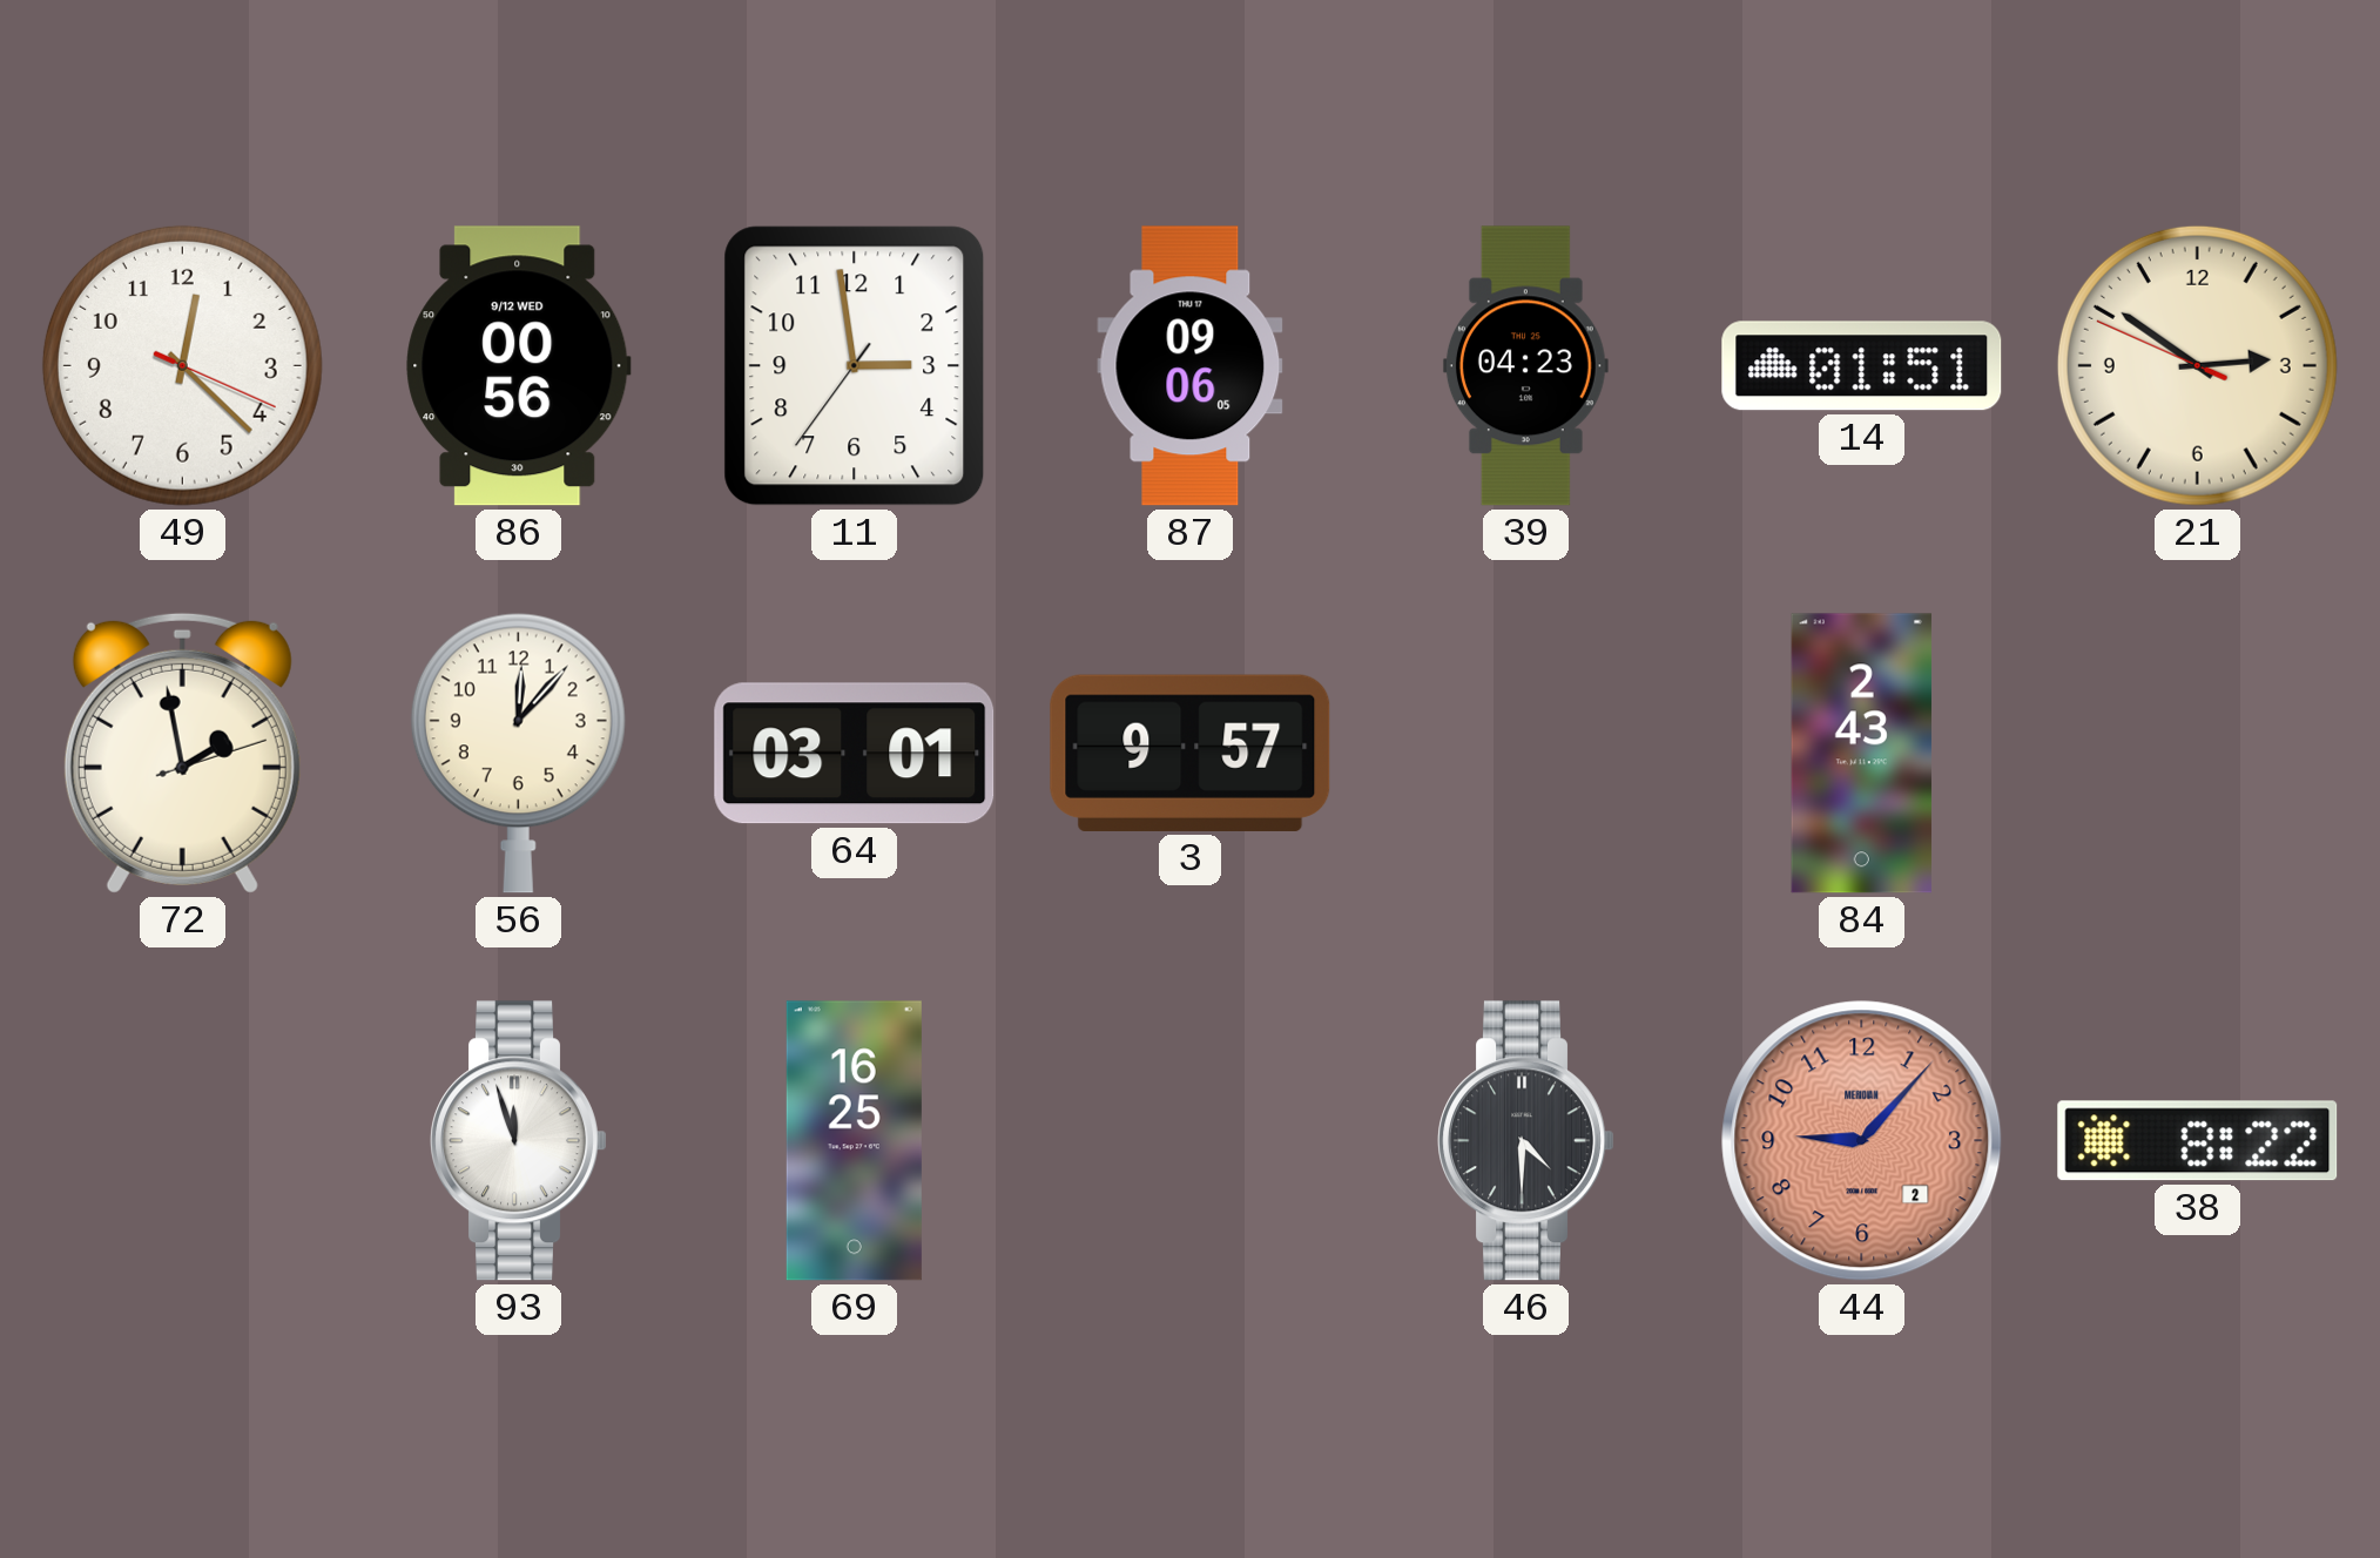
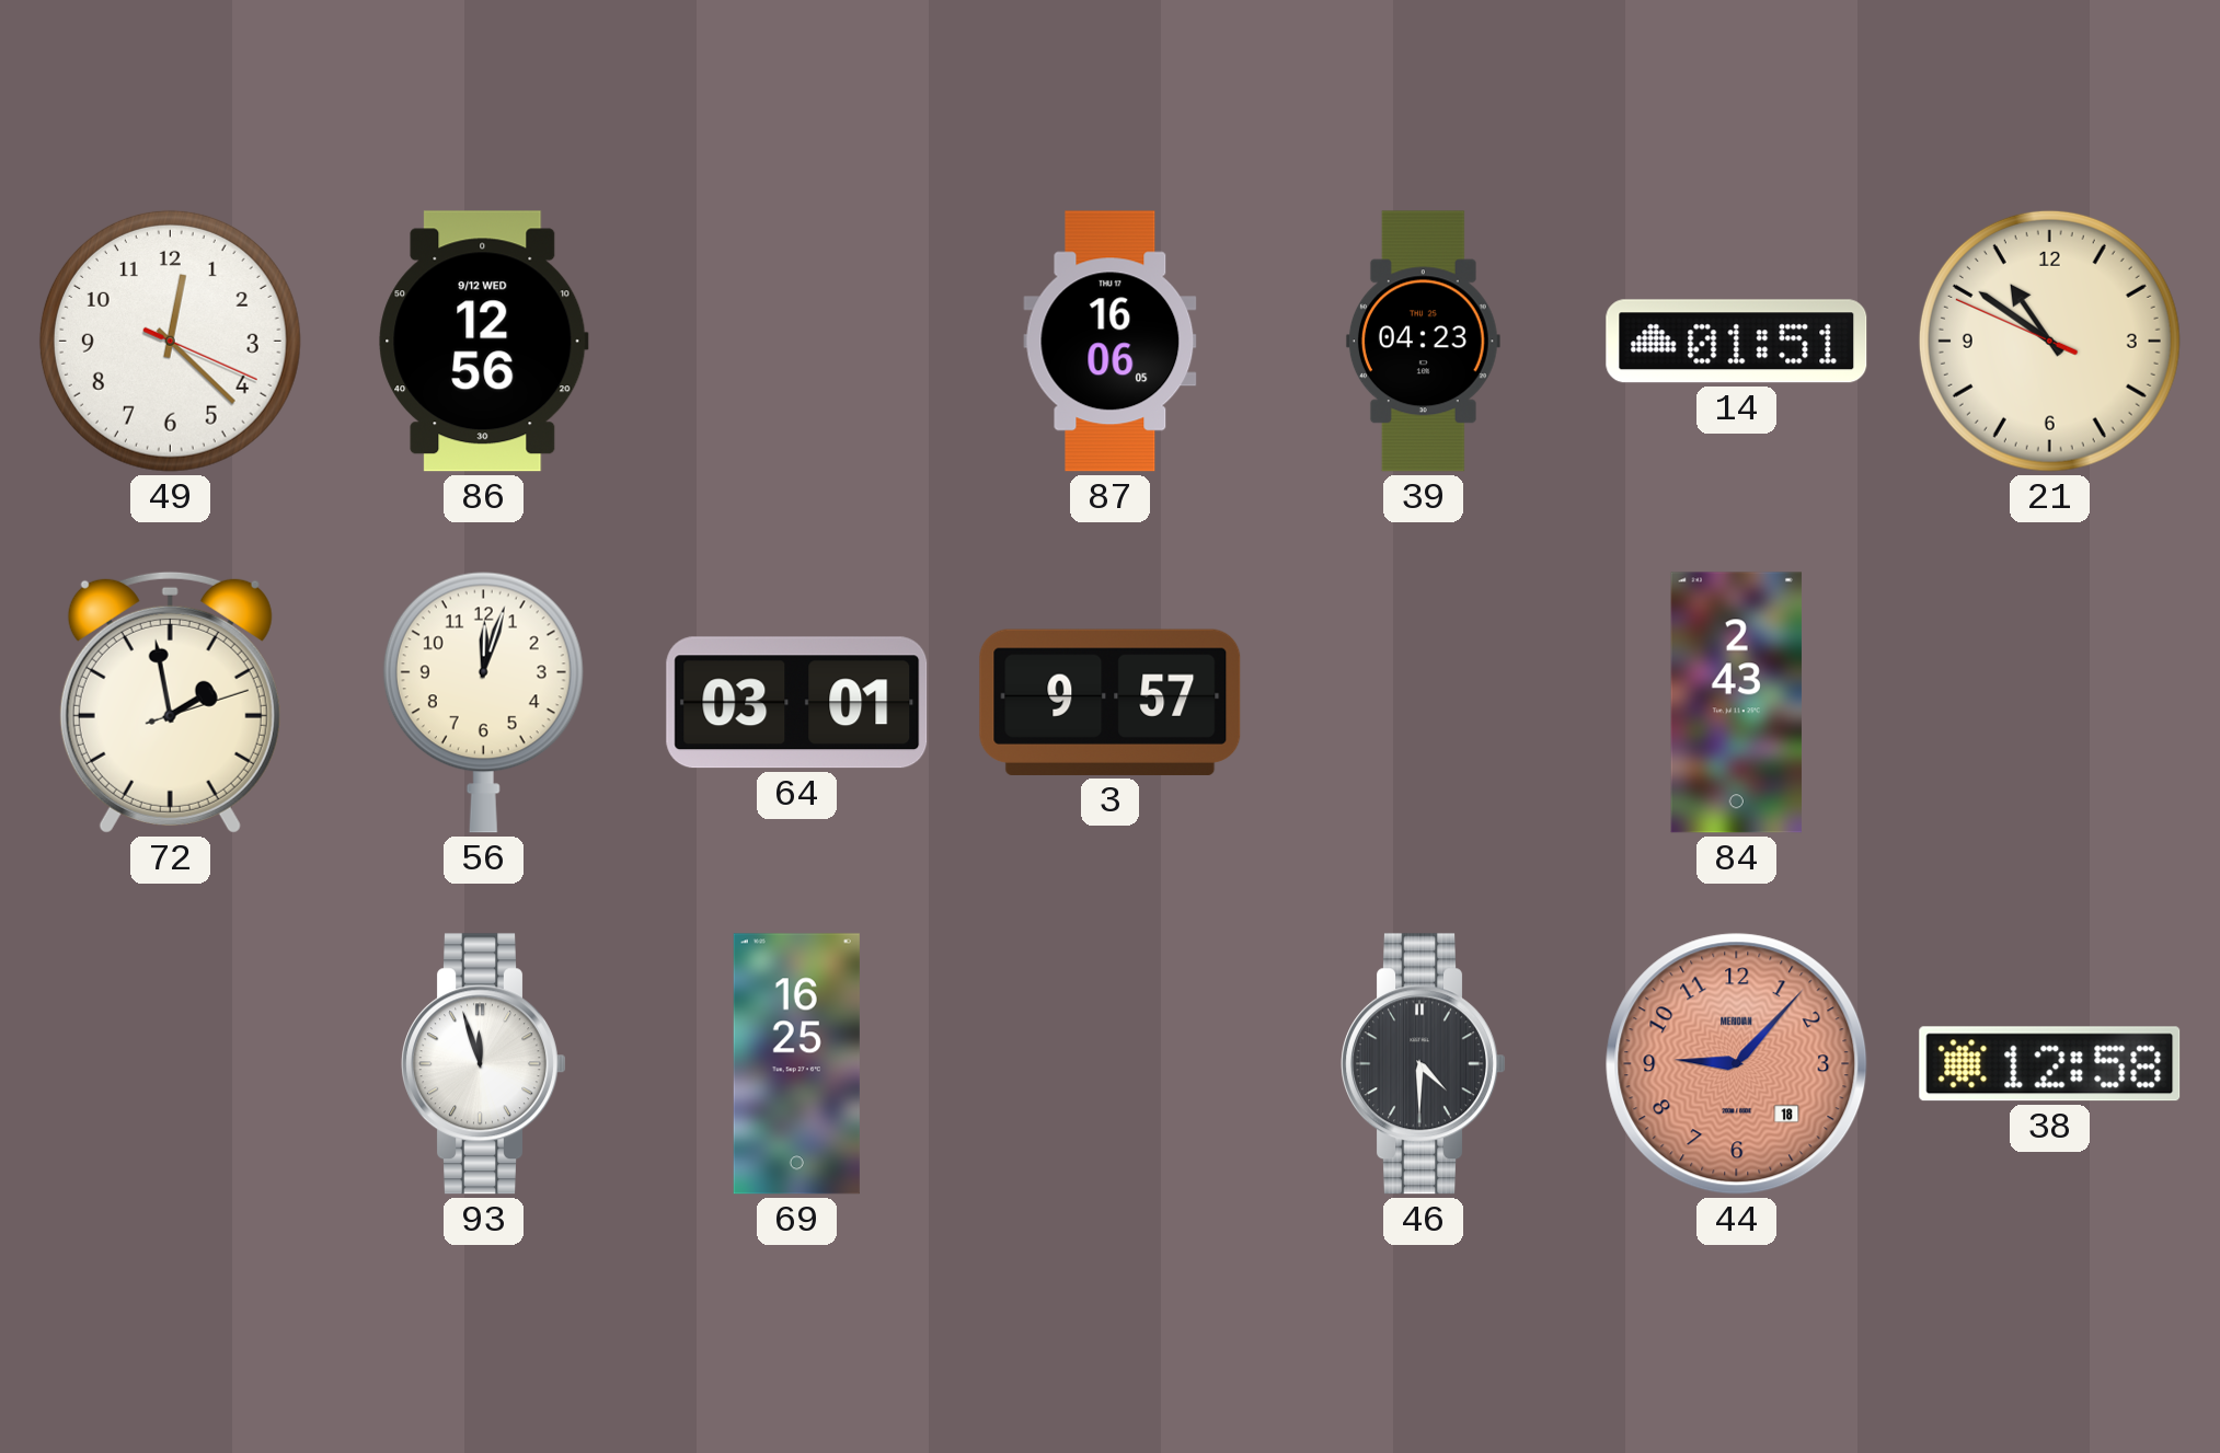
86: 00:56 -> 12:56 (484, 342)
11: 2:58 -> none (855, 366)
87: 09:06 -> 16:06 (1111, 342)
21: 2:50 -> 10:50 (2049, 341)
56: 12:07 -> 12:03 (483, 702)
44 date: 2 -> 18 (1737, 1064)
38: 8:22 -> 12:58 (2050, 1064)
